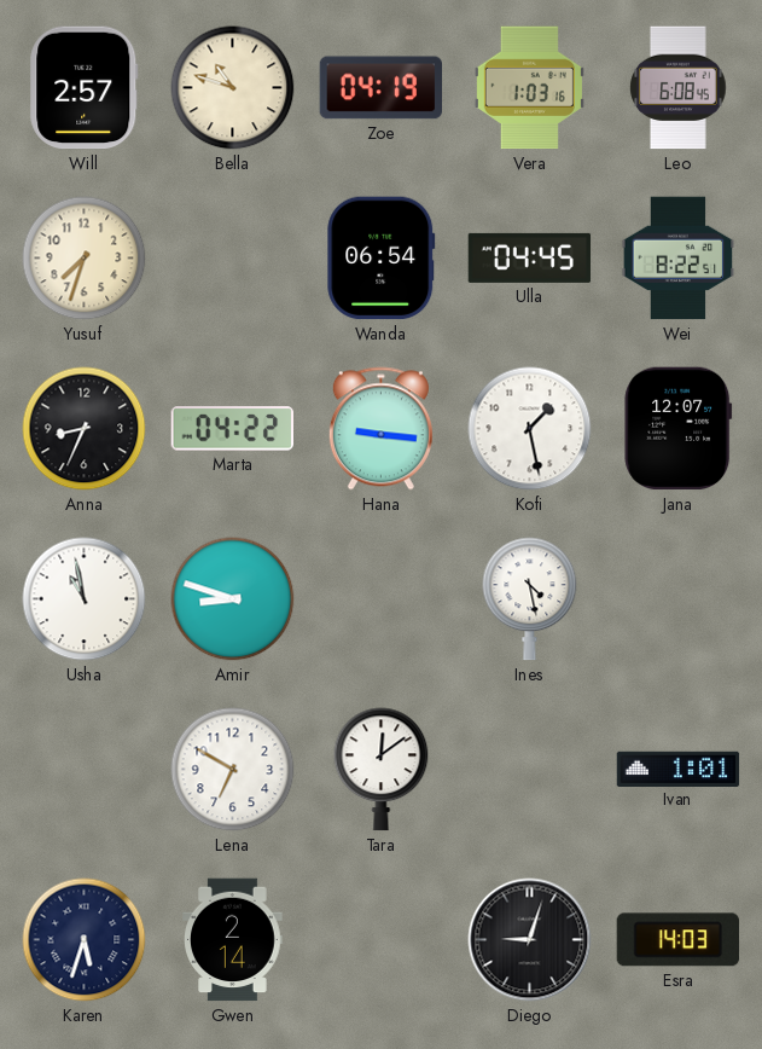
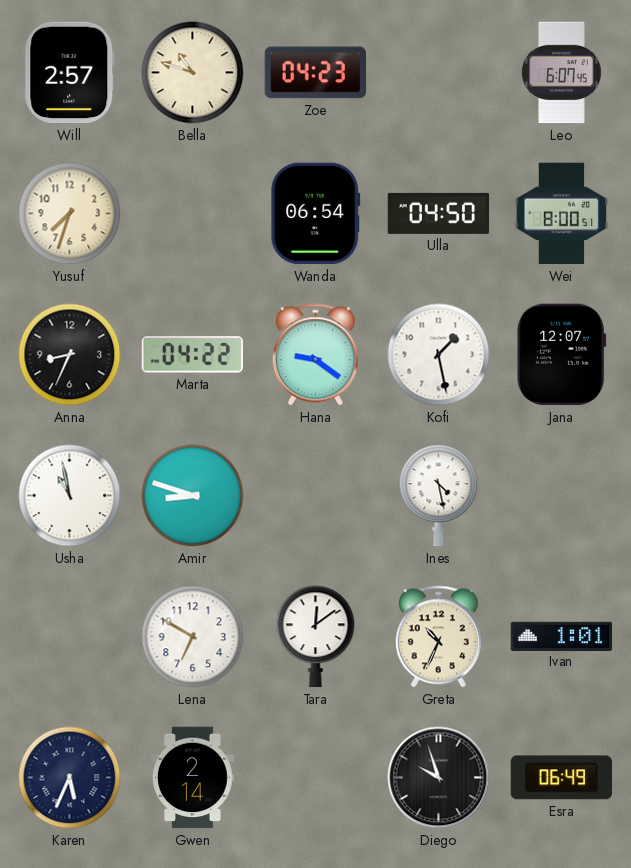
Zoe: 04:19 -> 04:23 (315, 73)
Vera: 1:03 -> none (529, 88)
Leo: 6:08 -> 6:07 (562, 73)
Ulla: 04:45 -> 04:50 (439, 213)
Wei: 8:22 -> 8:00 (562, 214)
Hana: 9:16 -> 9:21 (315, 355)
Greta: none -> 10:34 (438, 637)
Karen: 5:33 -> 5:34 (70, 778)
Diego: 9:03 -> 9:57 (439, 778)
Esra: 14:03 -> 06:49 (561, 778)
